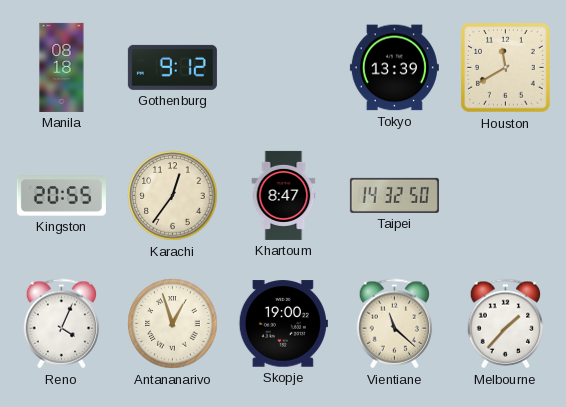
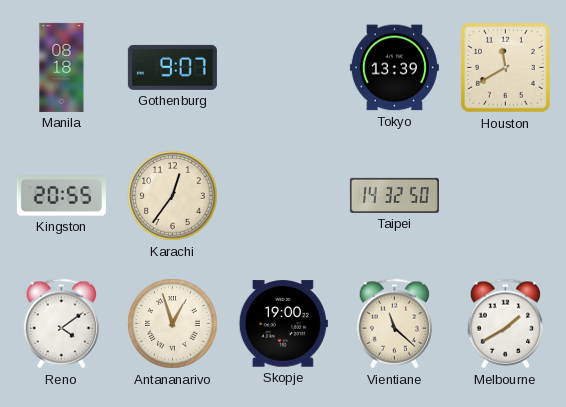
Gothenburg: 9:12 -> 9:07 (172, 67)
Khartoum: 8:47 -> none (284, 195)
Reno: 4:04 -> 4:09 (62, 324)
Melbourne: 1:37 -> 1:40 (506, 324)
